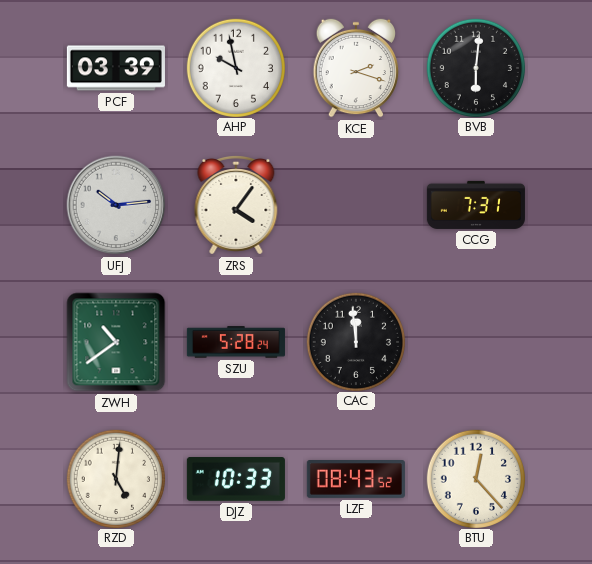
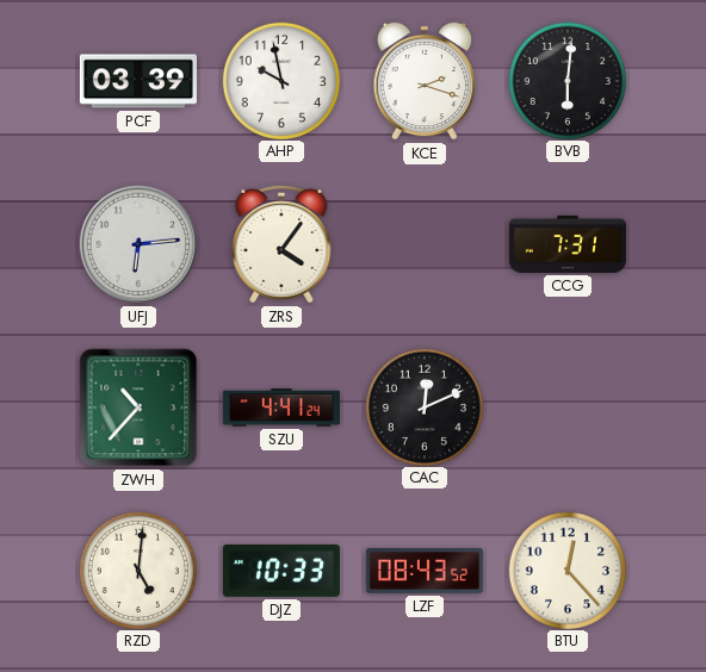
UFJ: 10:14 -> 6:14 (138, 244)
ZWH: 10:39 -> 10:37 (138, 407)
SZU: 5:28 -> 4:41 (281, 407)
CAC: 11:59 -> 12:11 (423, 406)
